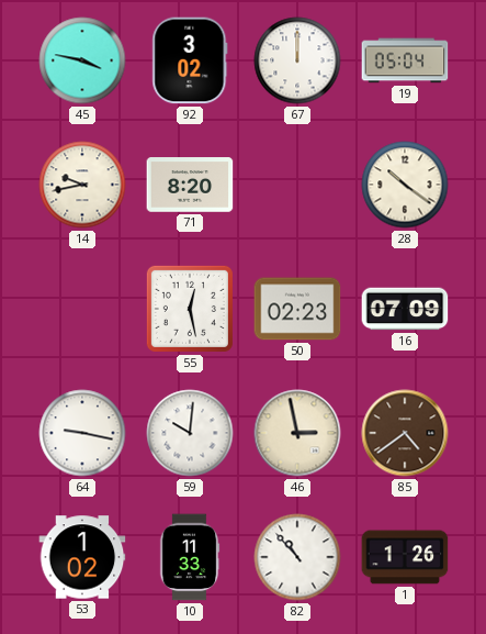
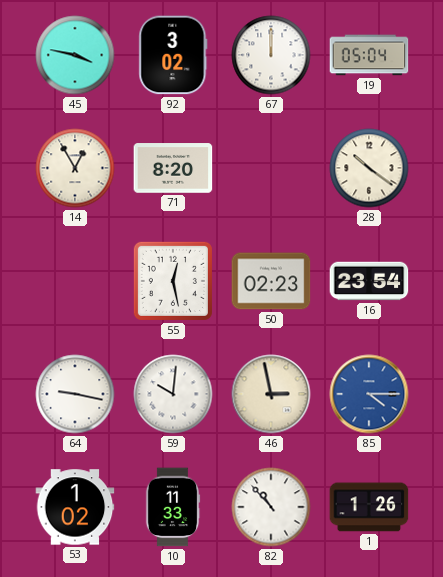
14: 9:43 -> 12:55 (75, 168)
16: 07:09 -> 23:54 (369, 281)
85: 4:39 -> 4:15 (369, 394)
85 dial: brown -> blue (369, 394)
